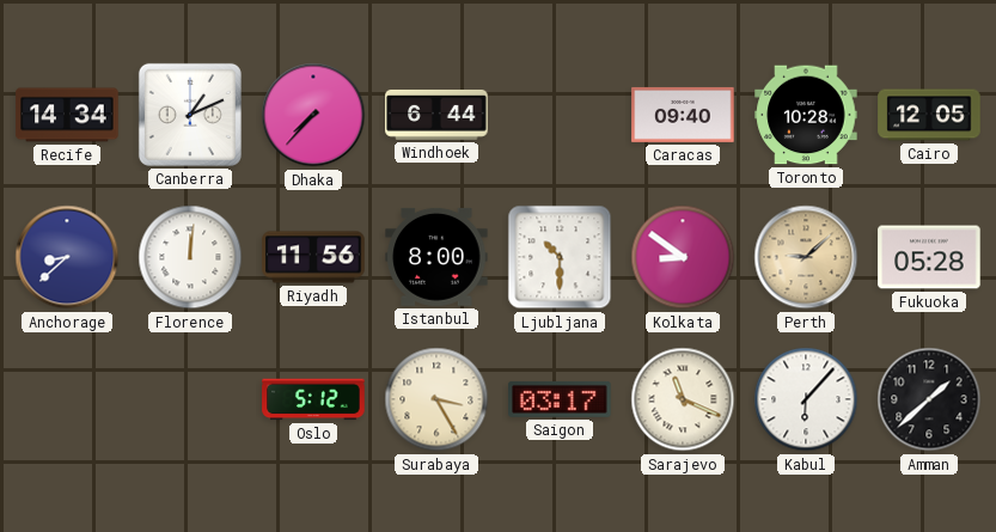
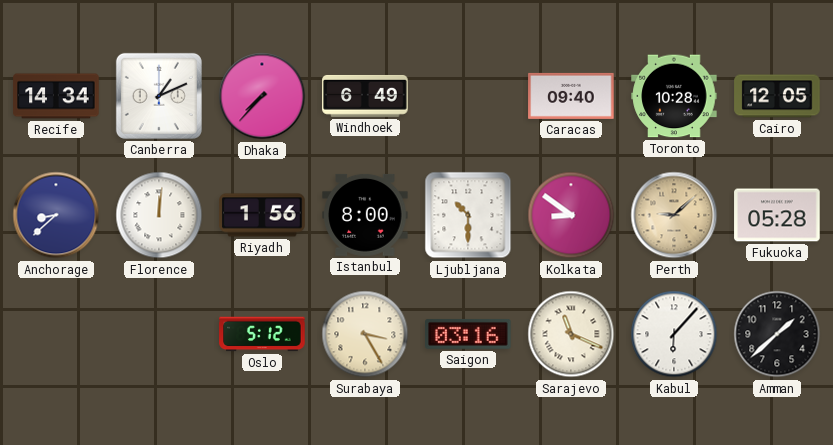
Windhoek: 6:44 -> 6:49 (365, 96)
Riyadh: 11:56 -> 1:56 (262, 215)
Saigon: 03:17 -> 03:16 (468, 334)
